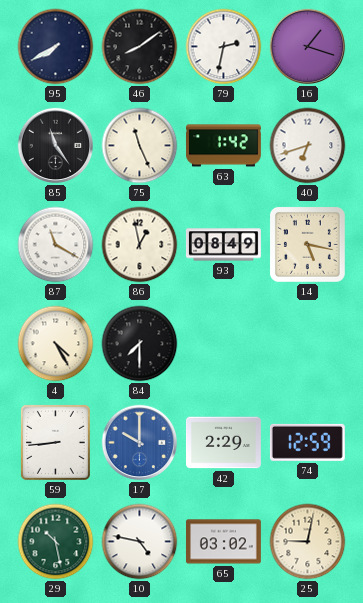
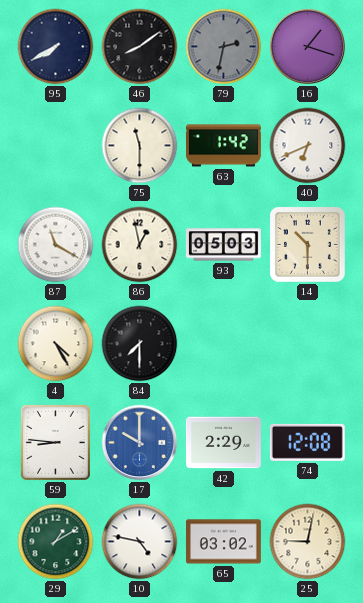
79 dial: white -> grey (224, 47)
85: 11:24 -> none (56, 146)
75: 11:26 -> 11:30 (140, 146)
40: 6:42 -> 6:41 (308, 146)
93: 08:49 -> 05:03 (223, 245)
14: 5:17 -> 10:30 (307, 244)
59: 8:44 -> 8:46 (55, 442)
74: 12:59 -> 12:08 (307, 442)
29: 10:28 -> 1:10 (56, 542)
